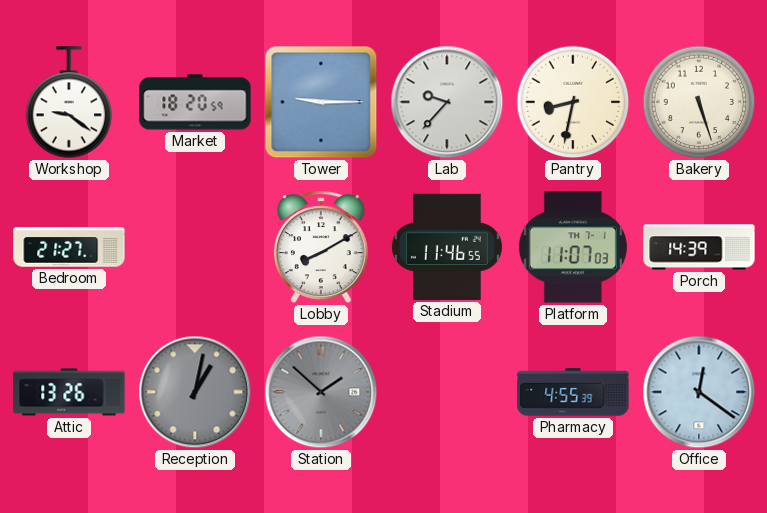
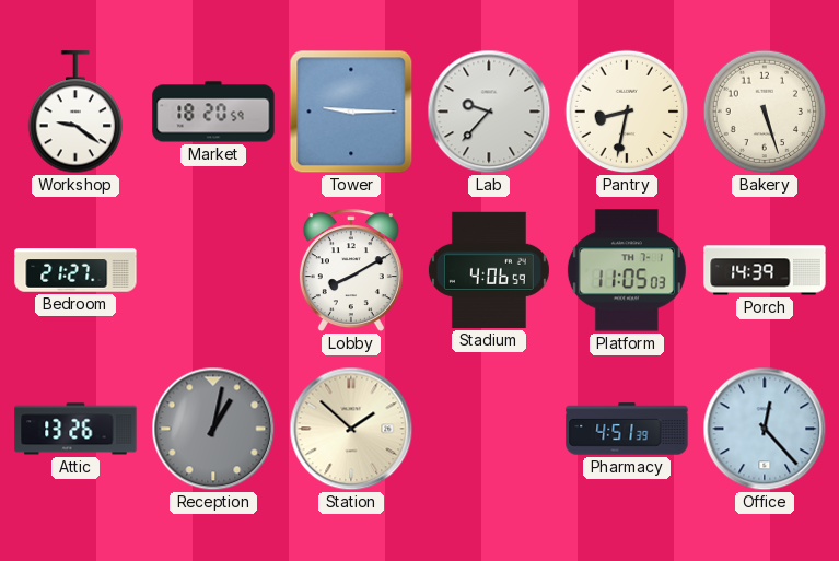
Stadium: 11:46 -> 4:06 (489, 270)
Platform: 11:07 -> 11:05 (627, 270)
Station dial: grey -> cream (351, 429)
Pharmacy: 4:55 -> 4:51 (627, 429)
Office: 12:21 -> 12:23 (765, 429)
